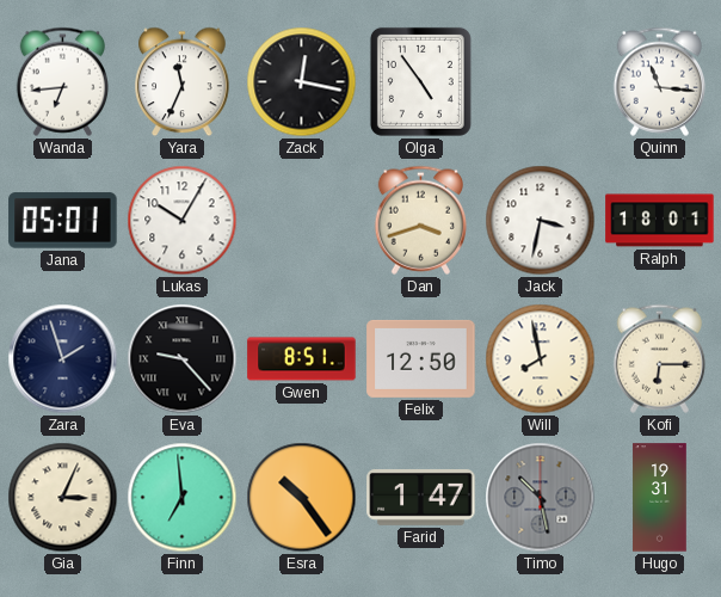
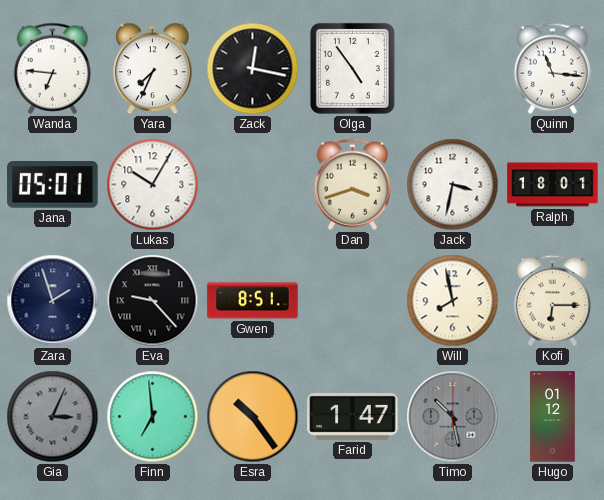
Wanda: 6:44 -> 6:46 (52, 68)
Yara: 11:34 -> 7:34 (153, 69)
Felix: 12:50 -> none (421, 358)
Gia dial: cream -> grey (53, 417)
Hugo: 19:31 -> 01:12 (553, 417)
